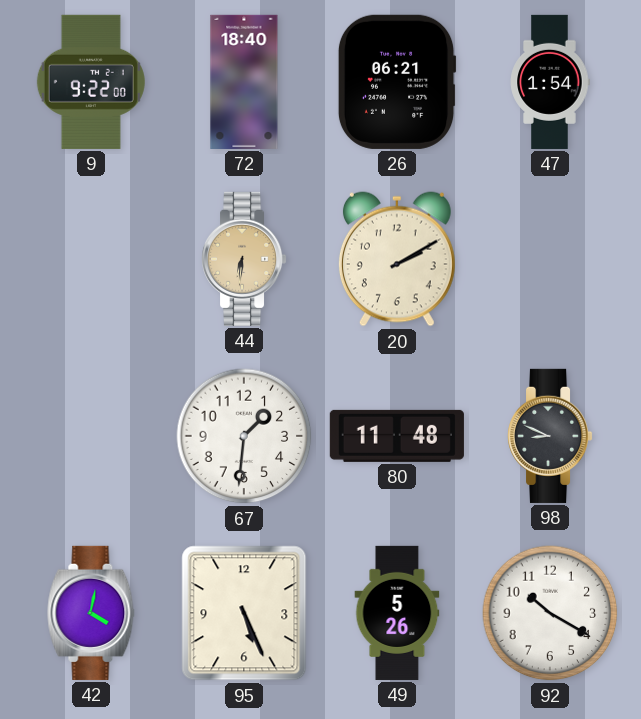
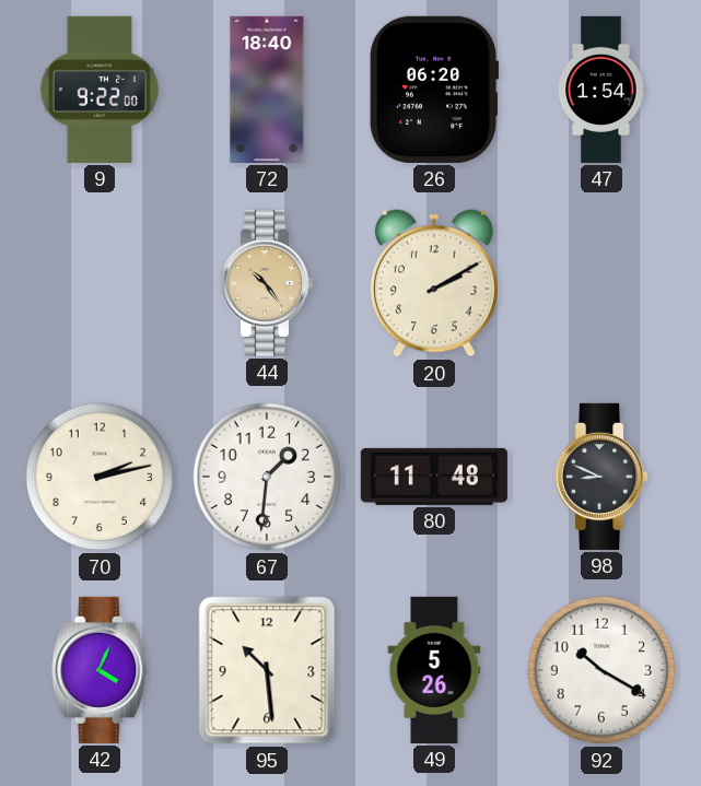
26: 06:21 -> 06:20 (434, 90)
44: 6:31 -> 10:24 (268, 283)
70: none -> 2:13 (100, 477)
42: 4:02 -> 4:04 (100, 670)
95: 5:26 -> 10:29 (267, 670)
